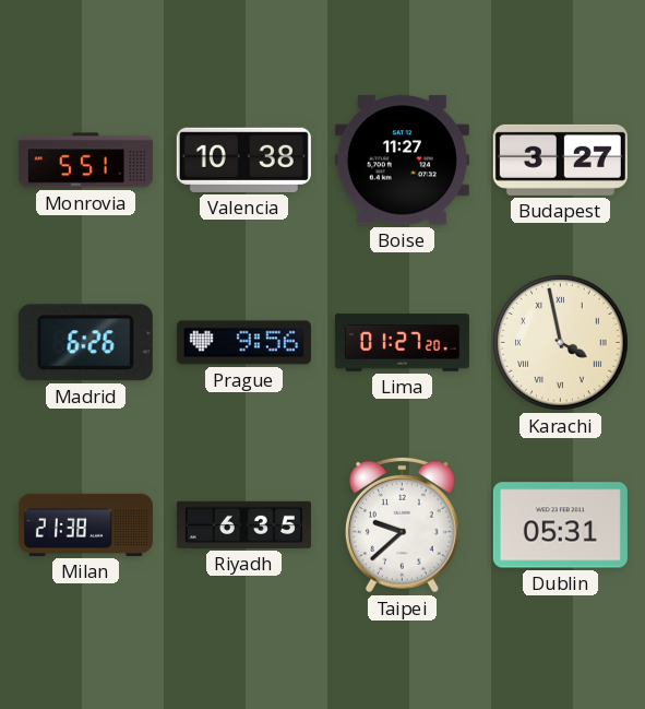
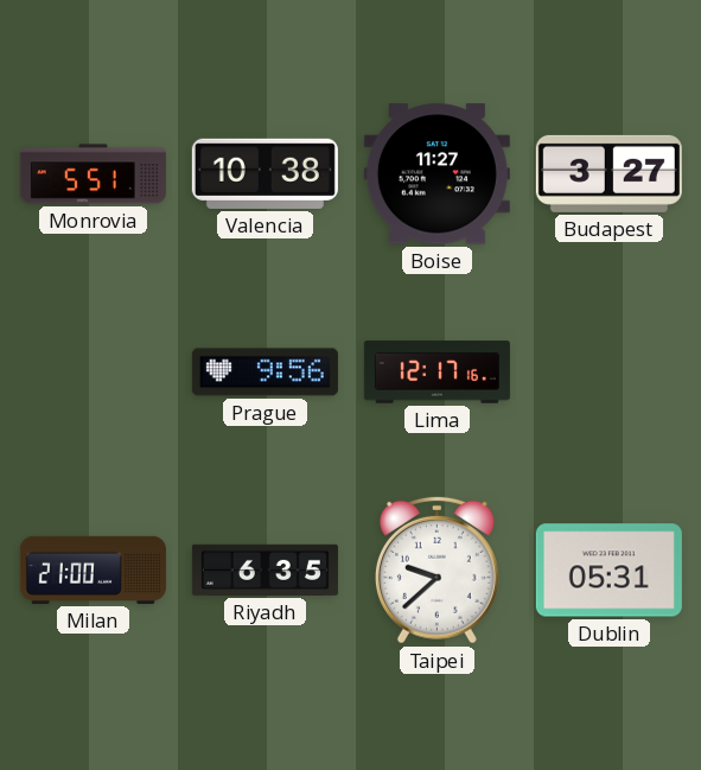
Madrid: 6:26 -> none (85, 343)
Lima: 01:27 -> 12:17 (436, 373)
Karachi: 3:58 -> none (561, 343)
Milan: 21:38 -> 21:00 (93, 569)
